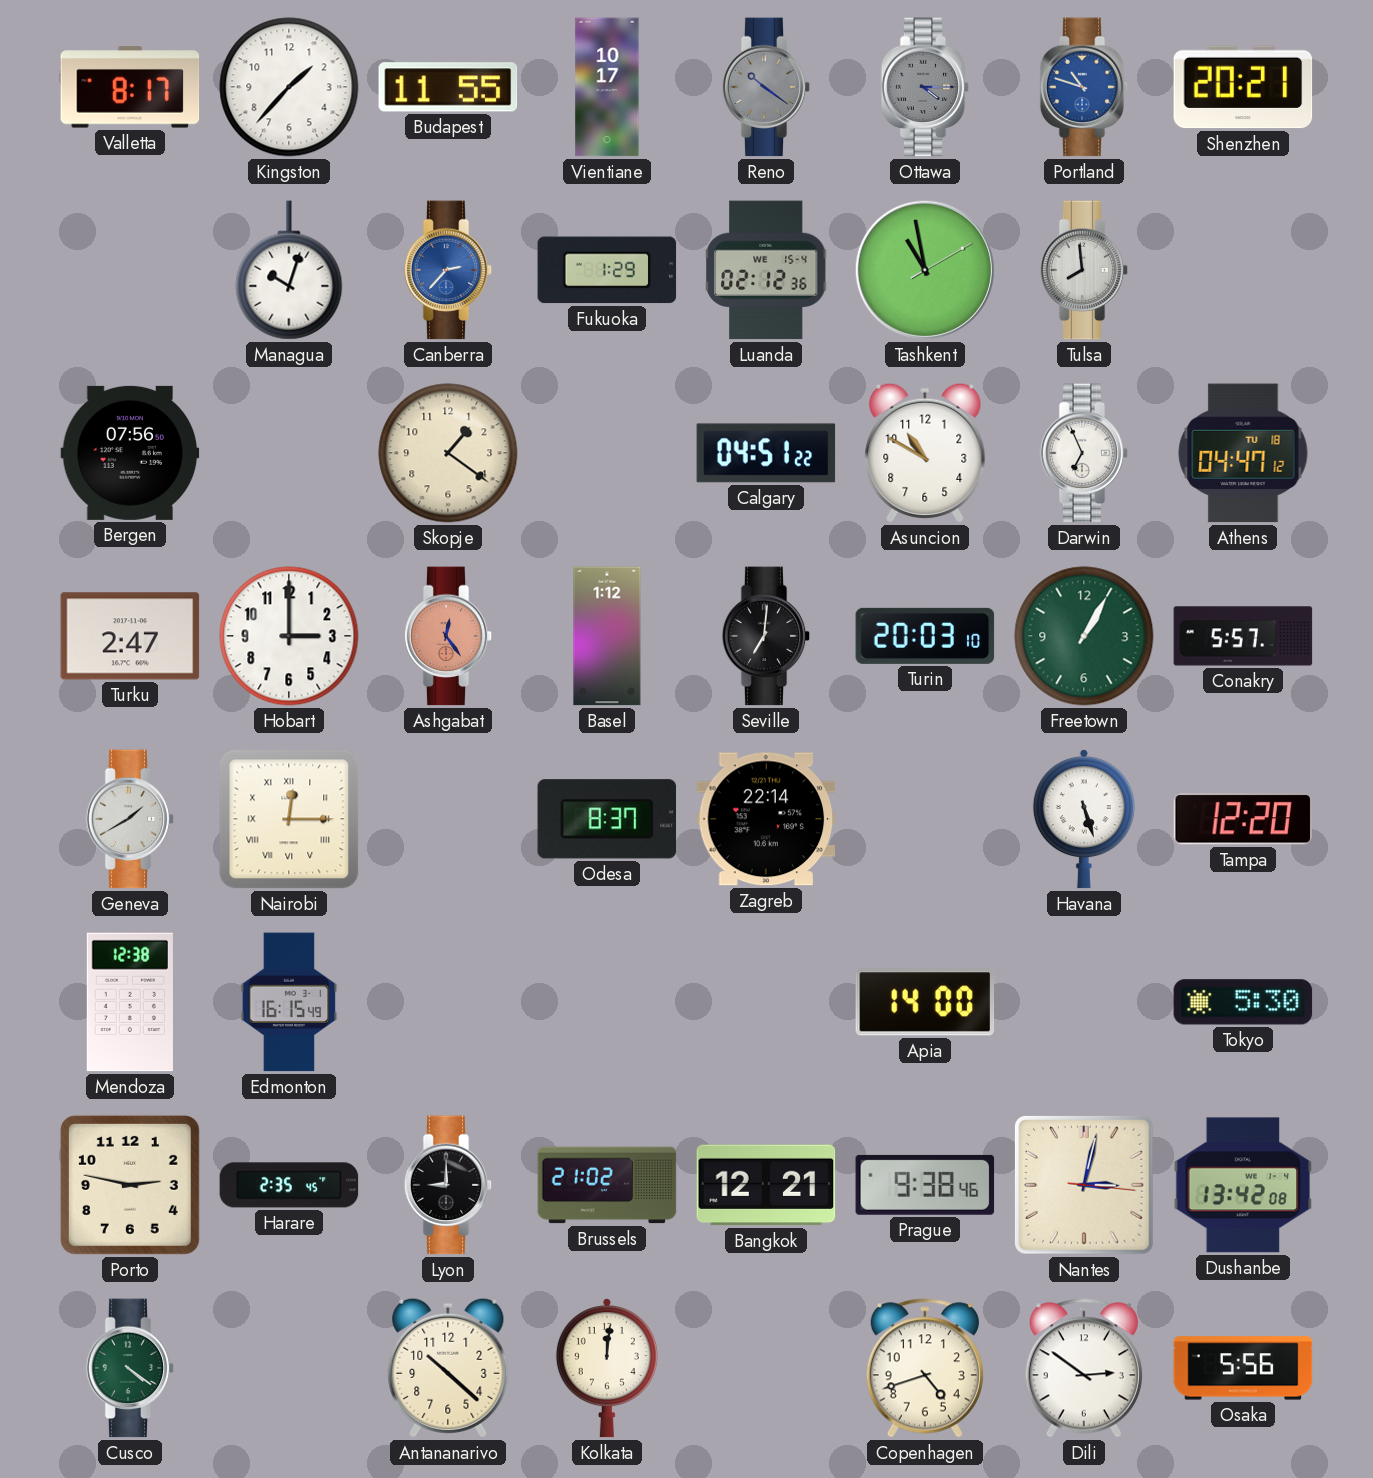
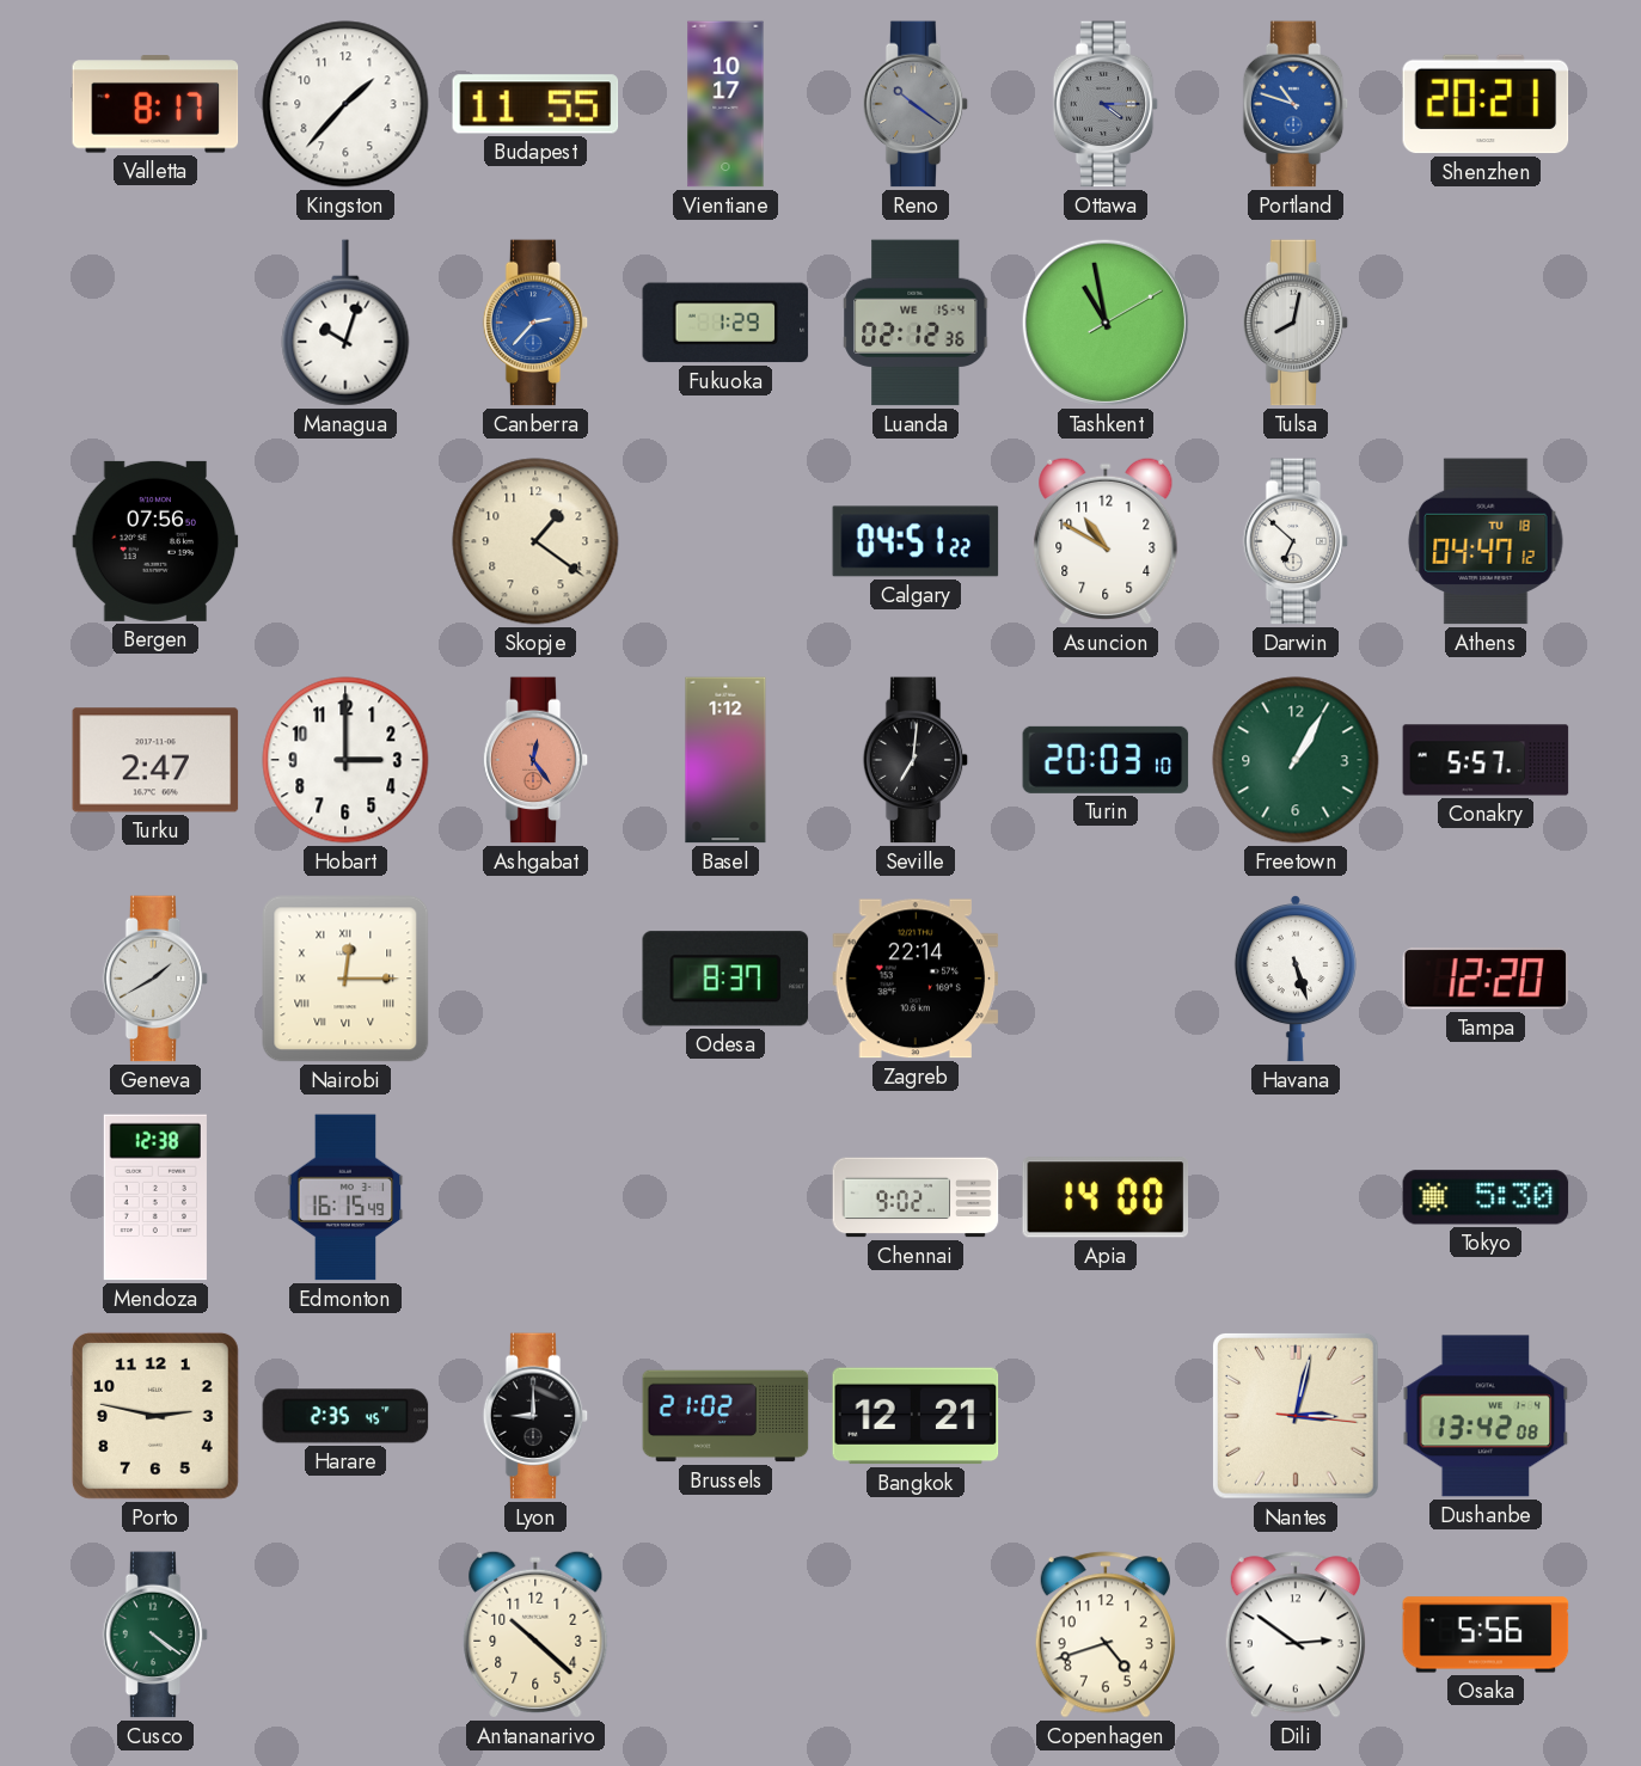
Tulsa: 7:59 -> 8:02 (1296, 323)
Darwin: 6:56 -> 6:52 (1296, 541)
Chennai: none -> 9:02 (916, 1197)
Prague: 9:38 -> none (925, 1185)
Kolkata: 12:01 -> none (607, 1368)
